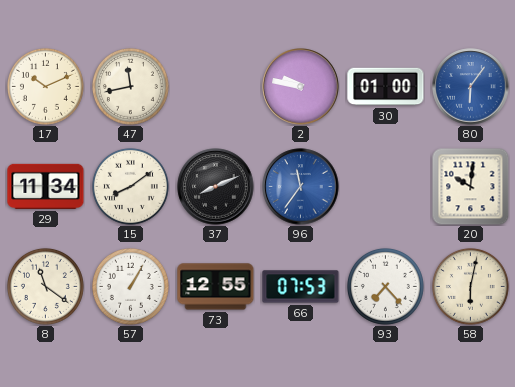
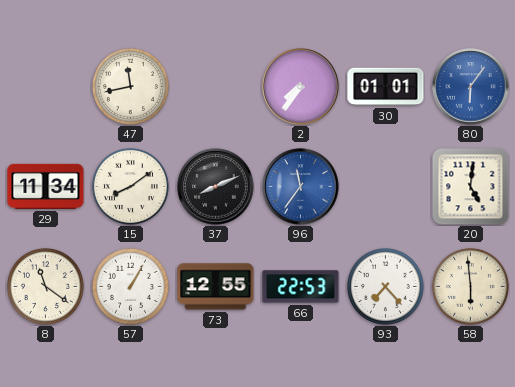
17: 10:11 -> none (45, 86)
2: 9:47 -> 7:36 (301, 87)
30: 01:00 -> 01:01 (386, 87)
20: 10:01 -> 5:01 (470, 186)
66: 07:53 -> 22:53 (301, 287)
58: 6:02 -> 5:59 (470, 286)
